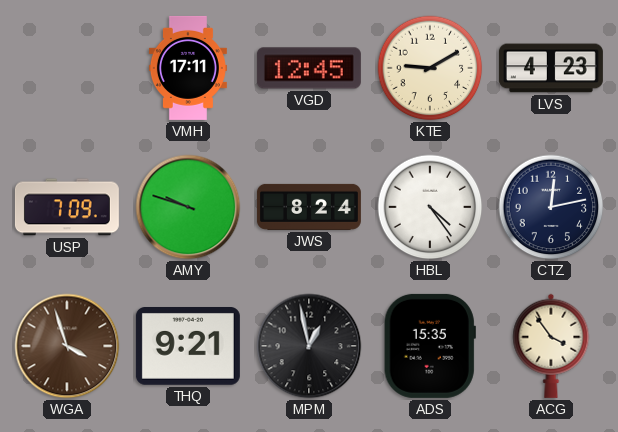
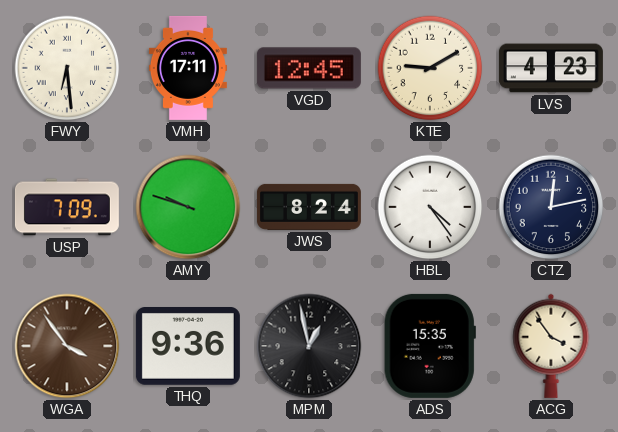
FWY: none -> 6:29 (67, 68)
WGA: 3:57 -> 3:54 (67, 346)
THQ: 9:21 -> 9:36 (188, 347)
